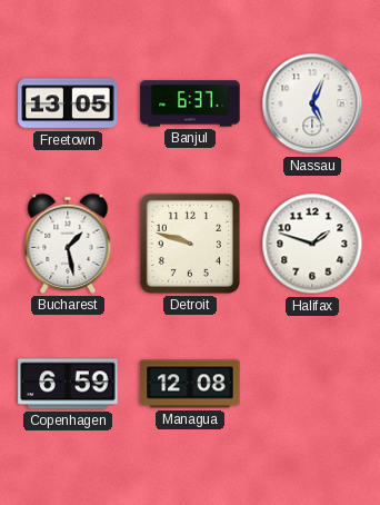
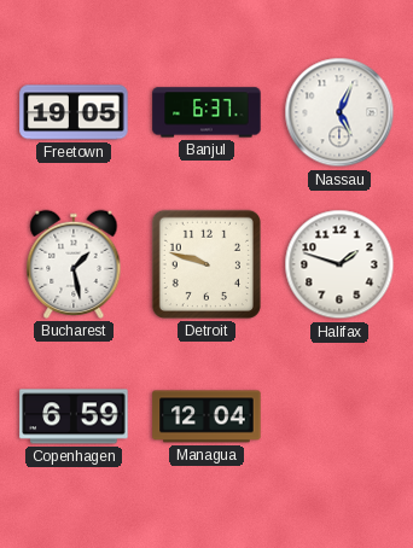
Freetown: 13:05 -> 19:05 (74, 112)
Managua: 12:08 -> 12:04 (206, 416)
